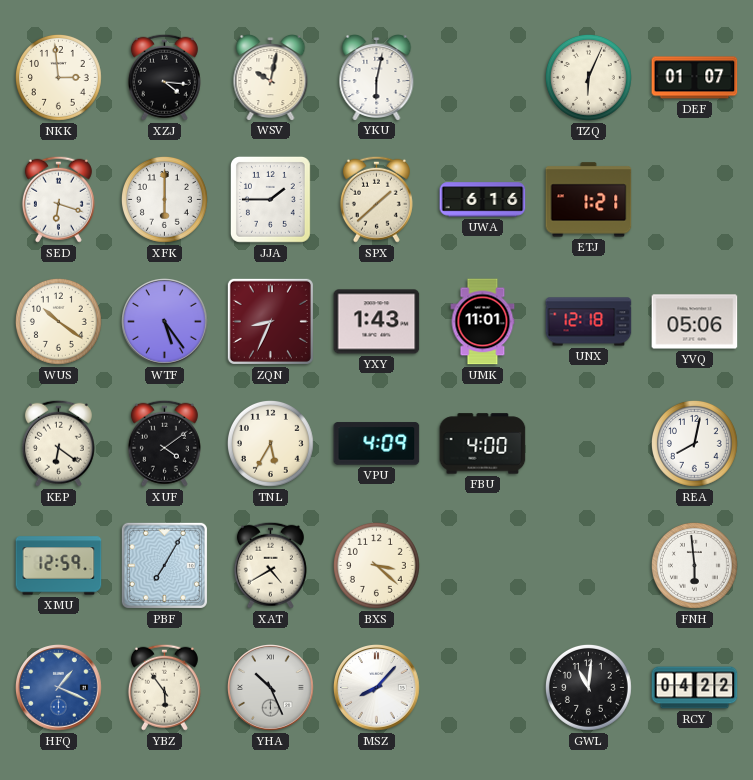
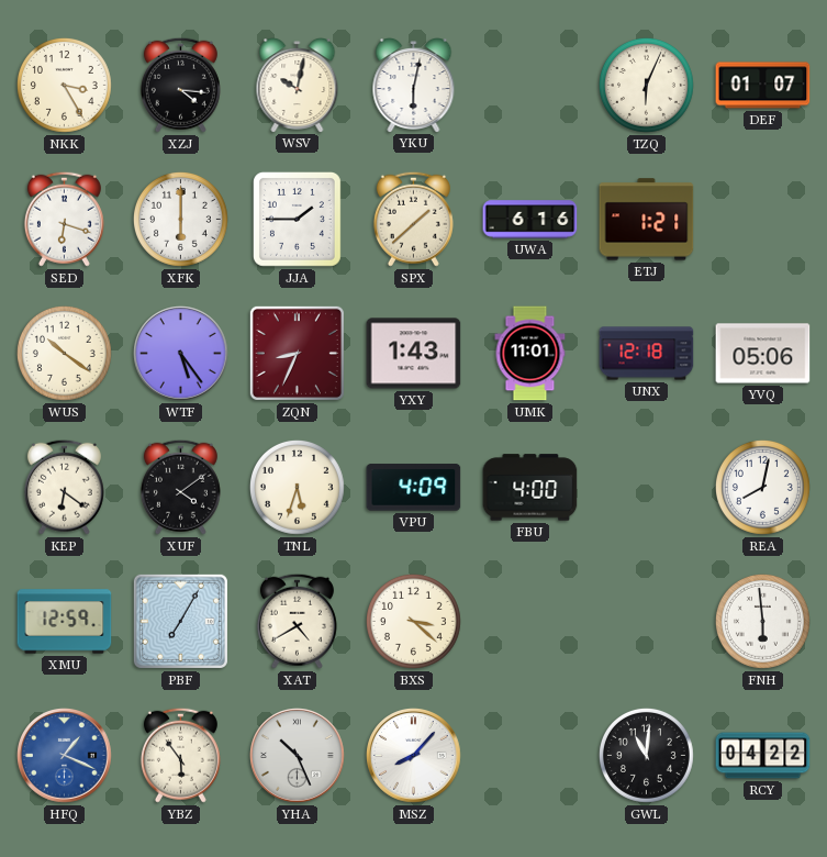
NKK: 2:59 -> 3:25 (64, 85)
TNL: 5:35 -> 5:33 (297, 487)
